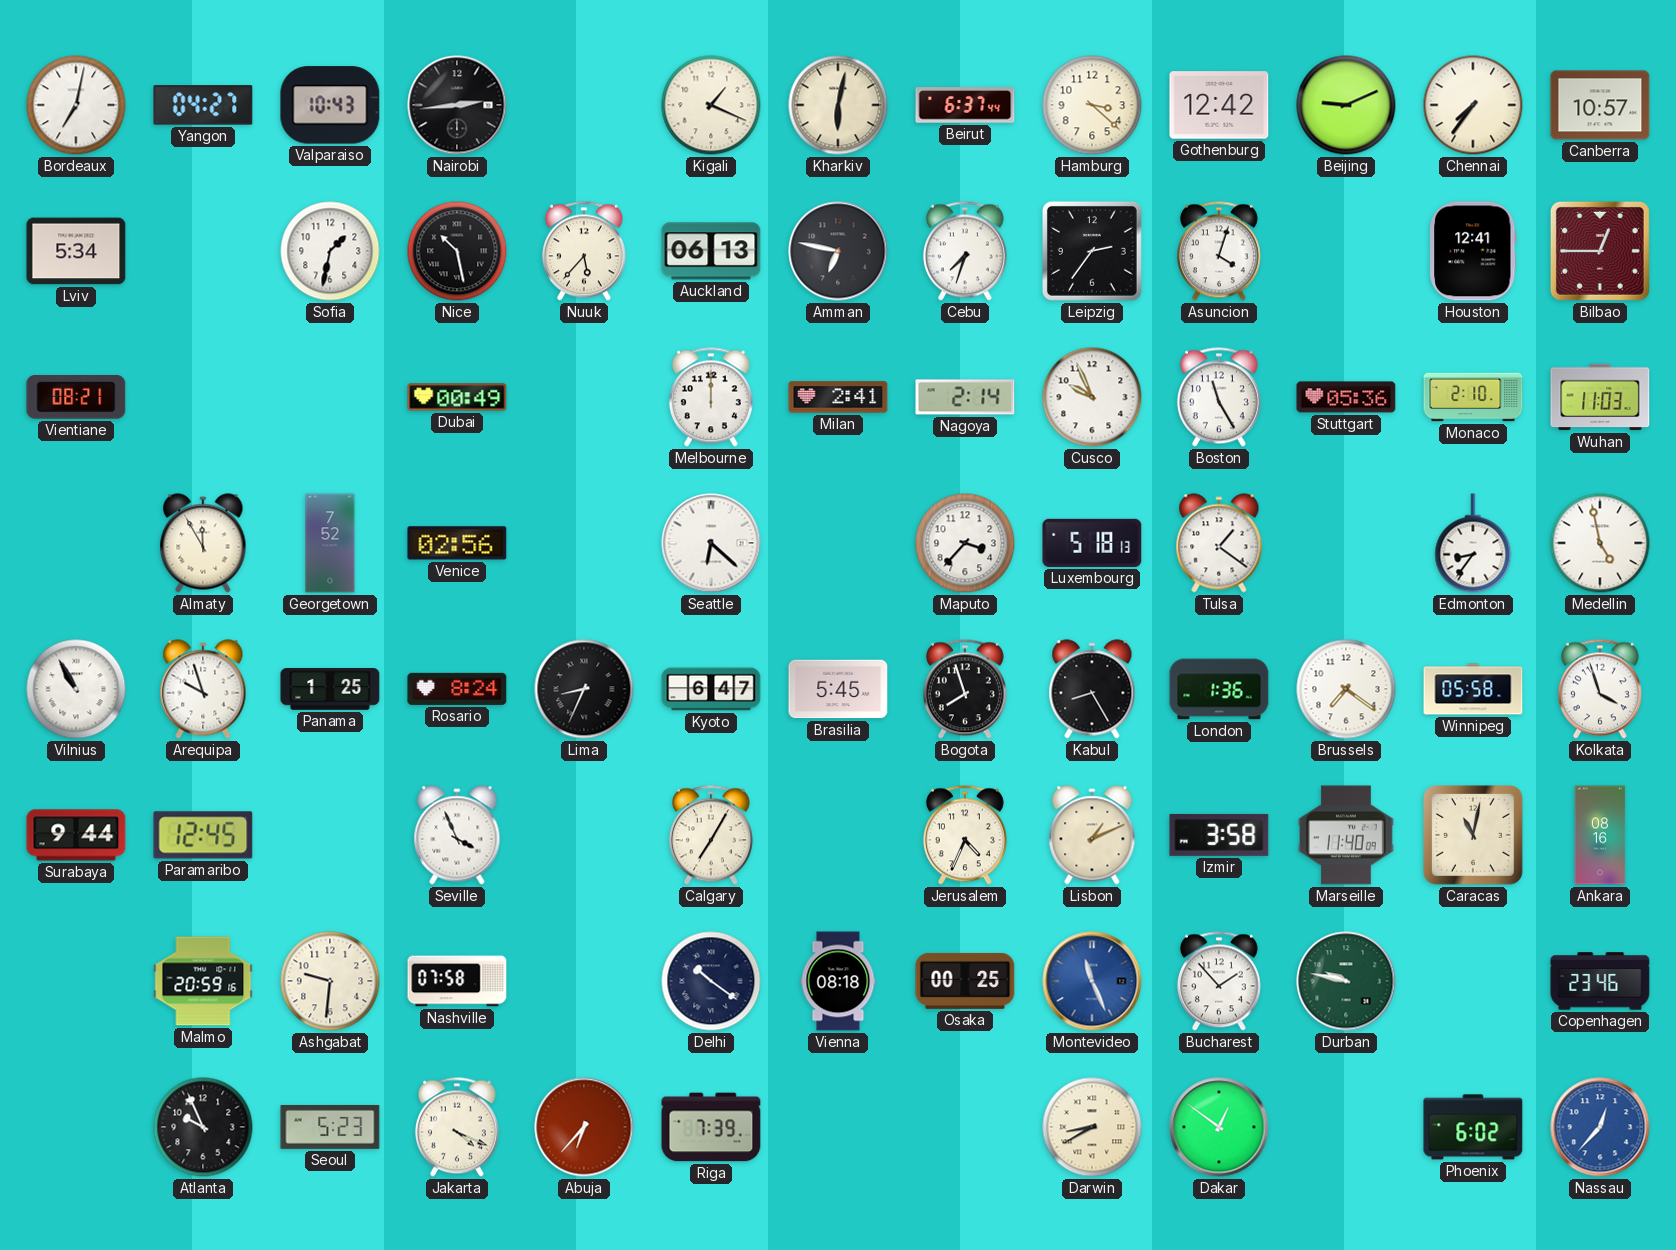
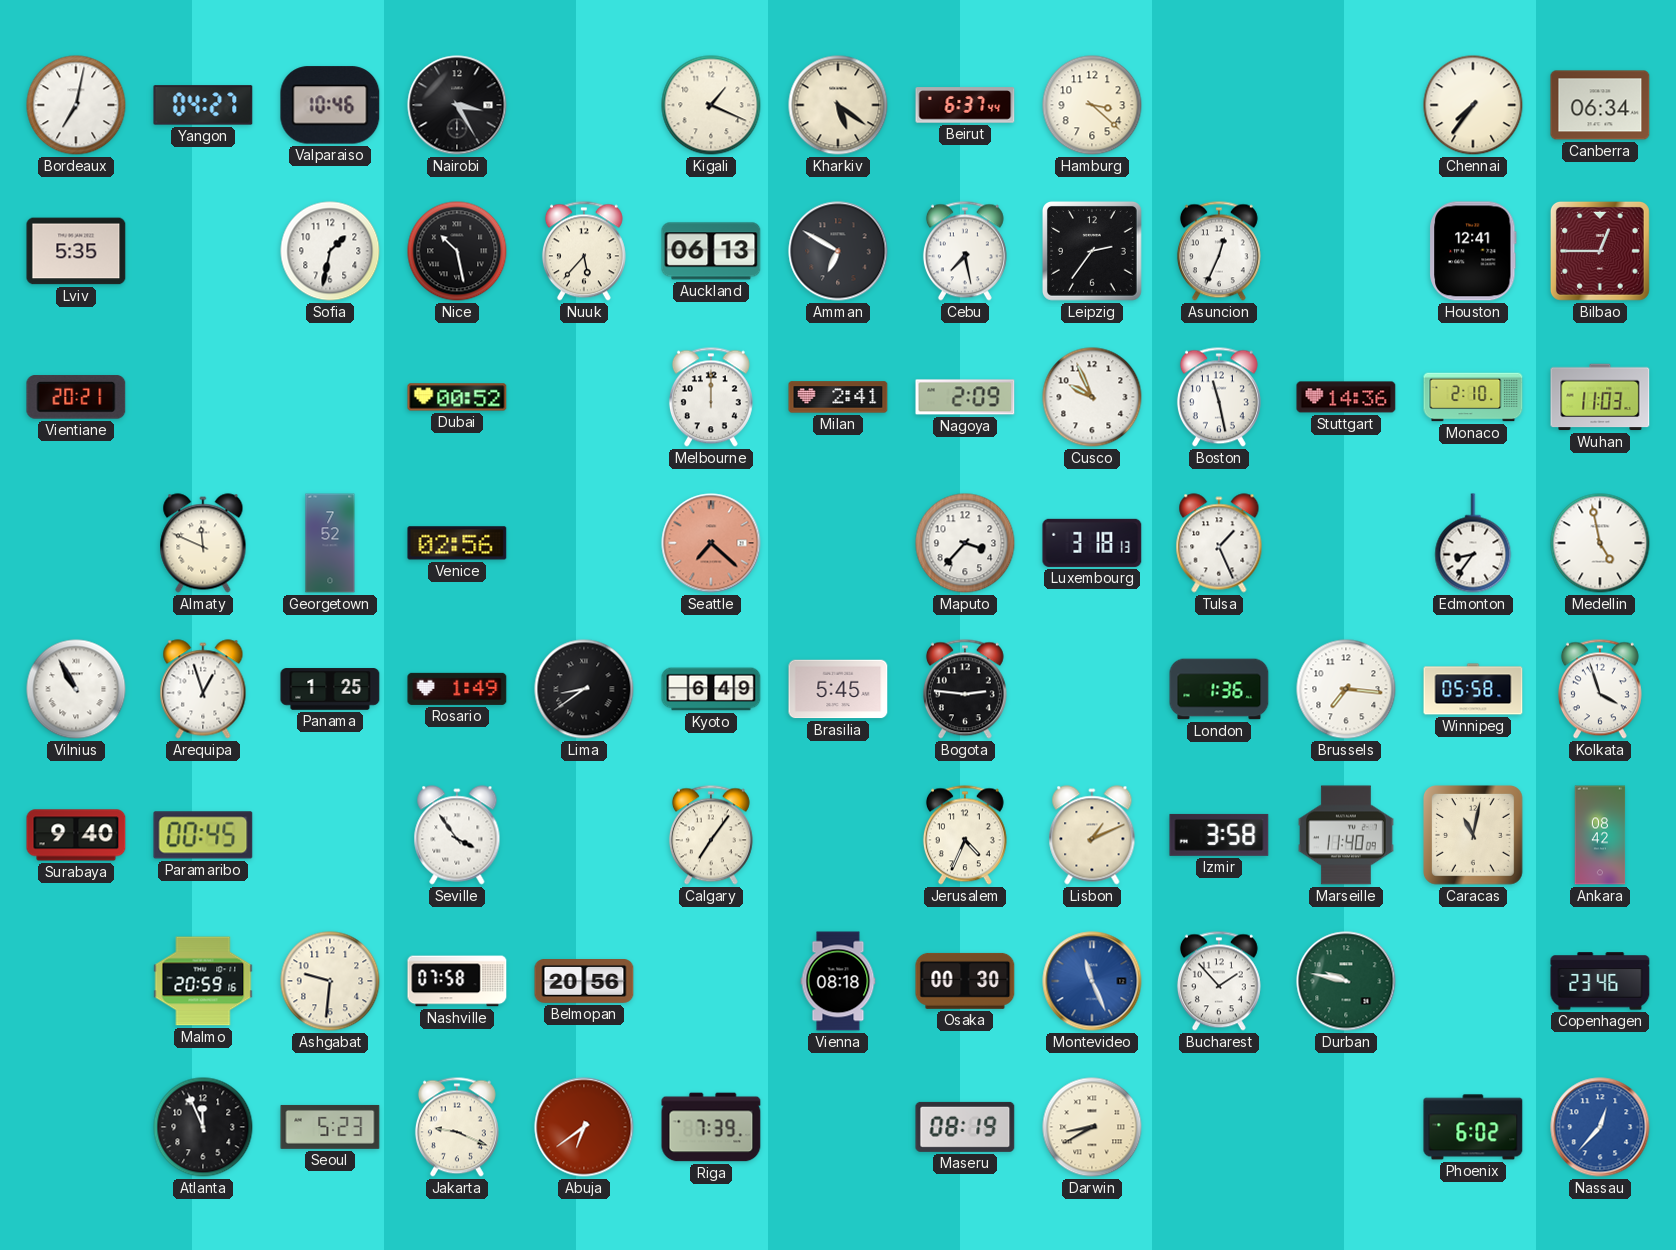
Valparaiso: 10:43 -> 10:46 (330, 105)
Nairobi: 2:44 -> 3:25 (457, 105)
Kharkiv: 6:02 -> 5:21 (838, 105)
Gothenburg: 12:42 -> none (1219, 105)
Beijing: 9:11 -> none (1346, 105)
Canberra: 10:57 -> 06:34 (1600, 105)
Lviv: 5:34 -> 5:35 (76, 251)
Amman: 6:47 -> 6:50 (838, 251)
Cebu: 7:33 -> 7:28 (965, 251)
Asuncion: 4:03 -> 12:34 (1219, 251)
Vientiane: 08:21 -> 20:21 (76, 397)
Dubai: 00:49 -> 00:52 (457, 397)
Nagoya: 2:14 -> 2:09 (965, 397)
Boston: 11:25 -> 11:28 (1219, 397)
Stuttgart: 05:36 -> 14:36 (1346, 397)
Almaty: 11:55 -> 11:49 (203, 543)
Seattle: 6:22 -> 7:22 (711, 543)
Seattle dial: white -> salmon (711, 543)
Luxembourg: 5:18 -> 3:18 (1092, 543)
Tulsa: 1:21 -> 1:26 (1219, 543)
Arequipa: 9:57 -> 12:57 (203, 689)
Rosario: 8:24 -> 1:49 (457, 689)
Lima: 8:34 -> 8:39 (584, 689)
Kyoto: 6:47 -> 6:49 (711, 689)
Bogota: 7:57 -> 2:46 (965, 689)
Kabul: 8:25 -> none (1092, 689)
Brussels: 7:21 -> 7:16 (1346, 689)
Surabaya: 9:44 -> 9:40 (76, 835)
Paramaribo: 12:45 -> 00:45 (203, 835)
Seville: 3:56 -> 3:54 (457, 835)
Calgary: 7:05 -> 7:06 (711, 835)
Ankara: 08:16 -> 08:42 (1600, 835)
Belmopan: none -> 20:56 (584, 982)
Delhi: 10:21 -> none (711, 981)
Osaka: 00:25 -> 00:30 (965, 981)
Atlanta: 9:56 -> 11:56 (203, 1127)
Jakarta: 4:19 -> 9:19 (457, 1127)
Abuja: 6:37 -> 6:39 (584, 1127)
Maseru: none -> 08:19 (965, 1127)
Dakar: 12:51 -> none (1219, 1127)
